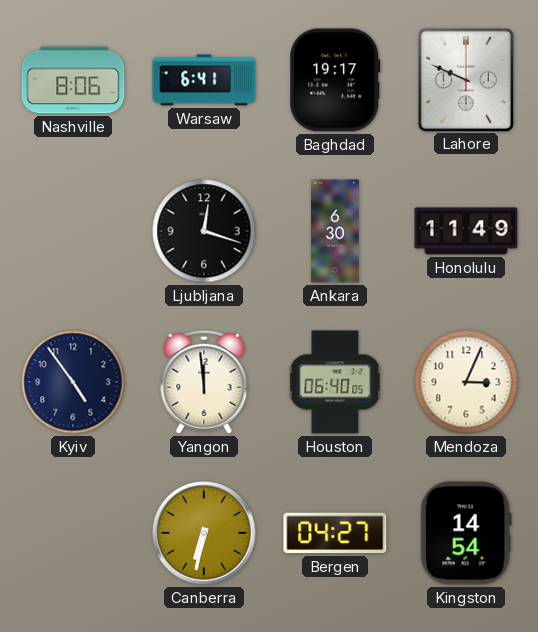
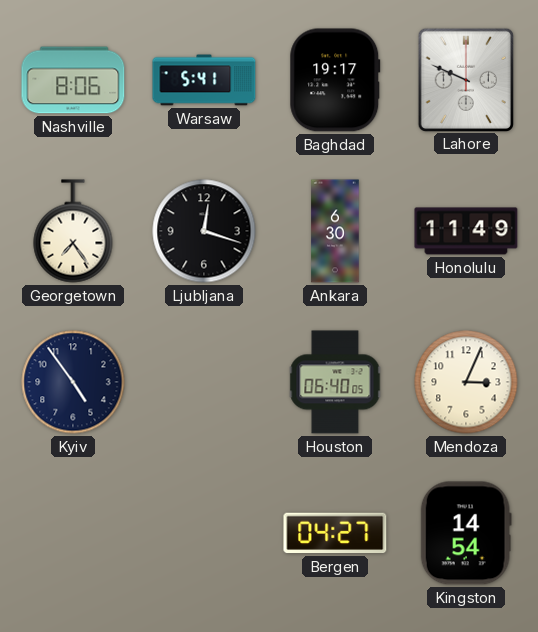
Warsaw: 6:41 -> 5:41 (204, 80)
Georgetown: none -> 7:24 (73, 231)
Yangon: 11:59 -> none (204, 382)
Canberra: 6:32 -> none (204, 533)
